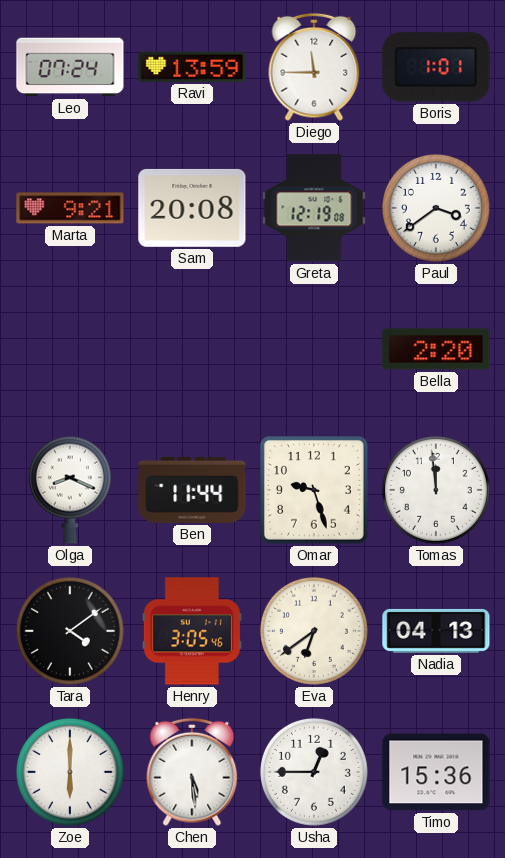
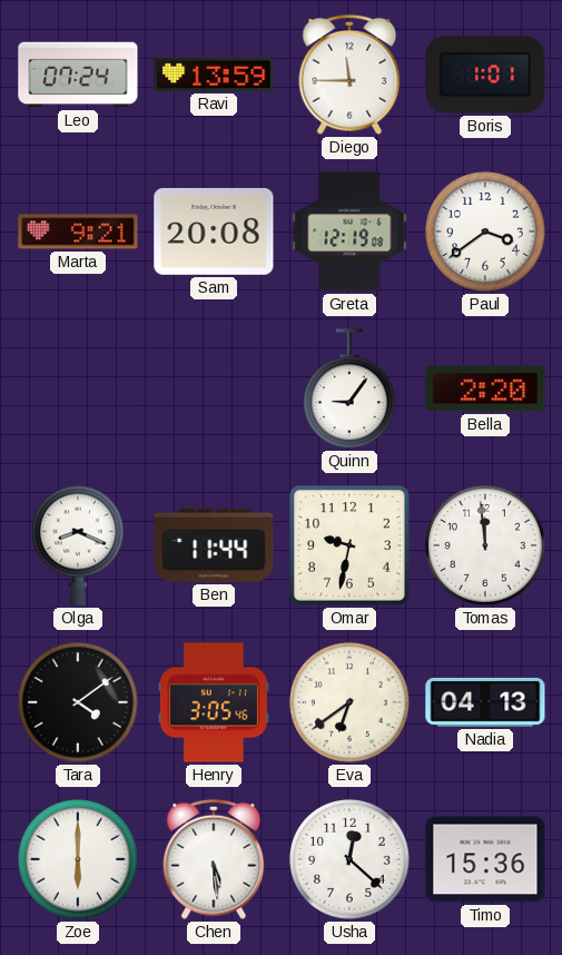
Quinn: none -> 9:06 (349, 390)
Omar: 9:27 -> 9:32 (351, 547)
Usha: 12:45 -> 12:22 (349, 859)
